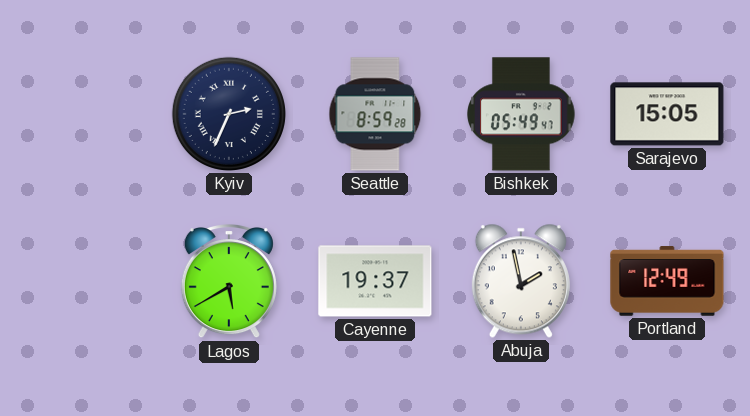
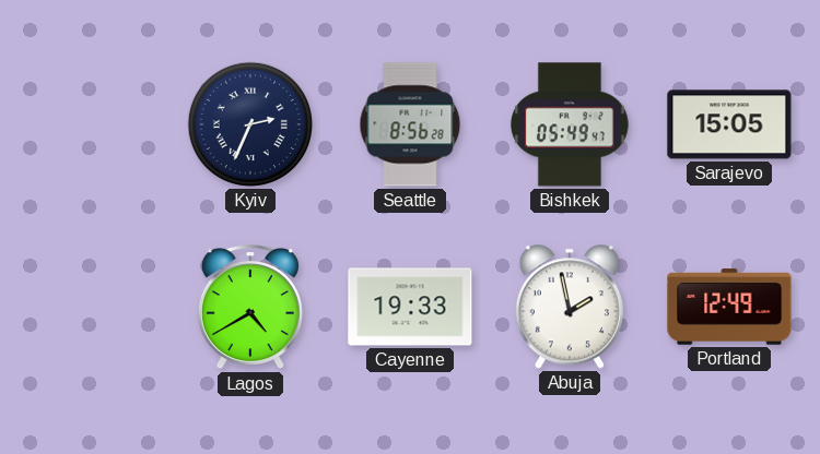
Seattle: 8:59 -> 8:56 (410, 124)
Lagos: 5:40 -> 4:40 (250, 308)
Cayenne: 19:37 -> 19:33 (410, 307)
